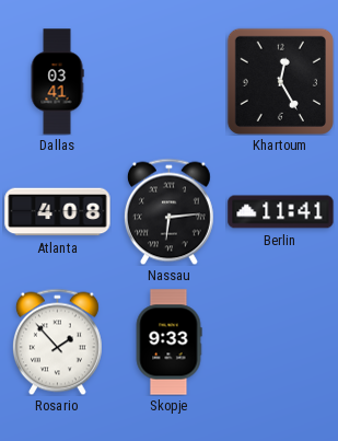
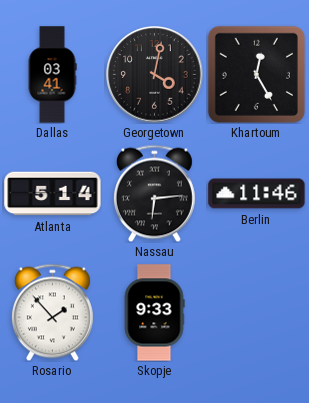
Georgetown: none -> 4:02 (155, 75)
Atlanta: 4:08 -> 5:14 (53, 194)
Berlin: 11:41 -> 11:46 (257, 194)
